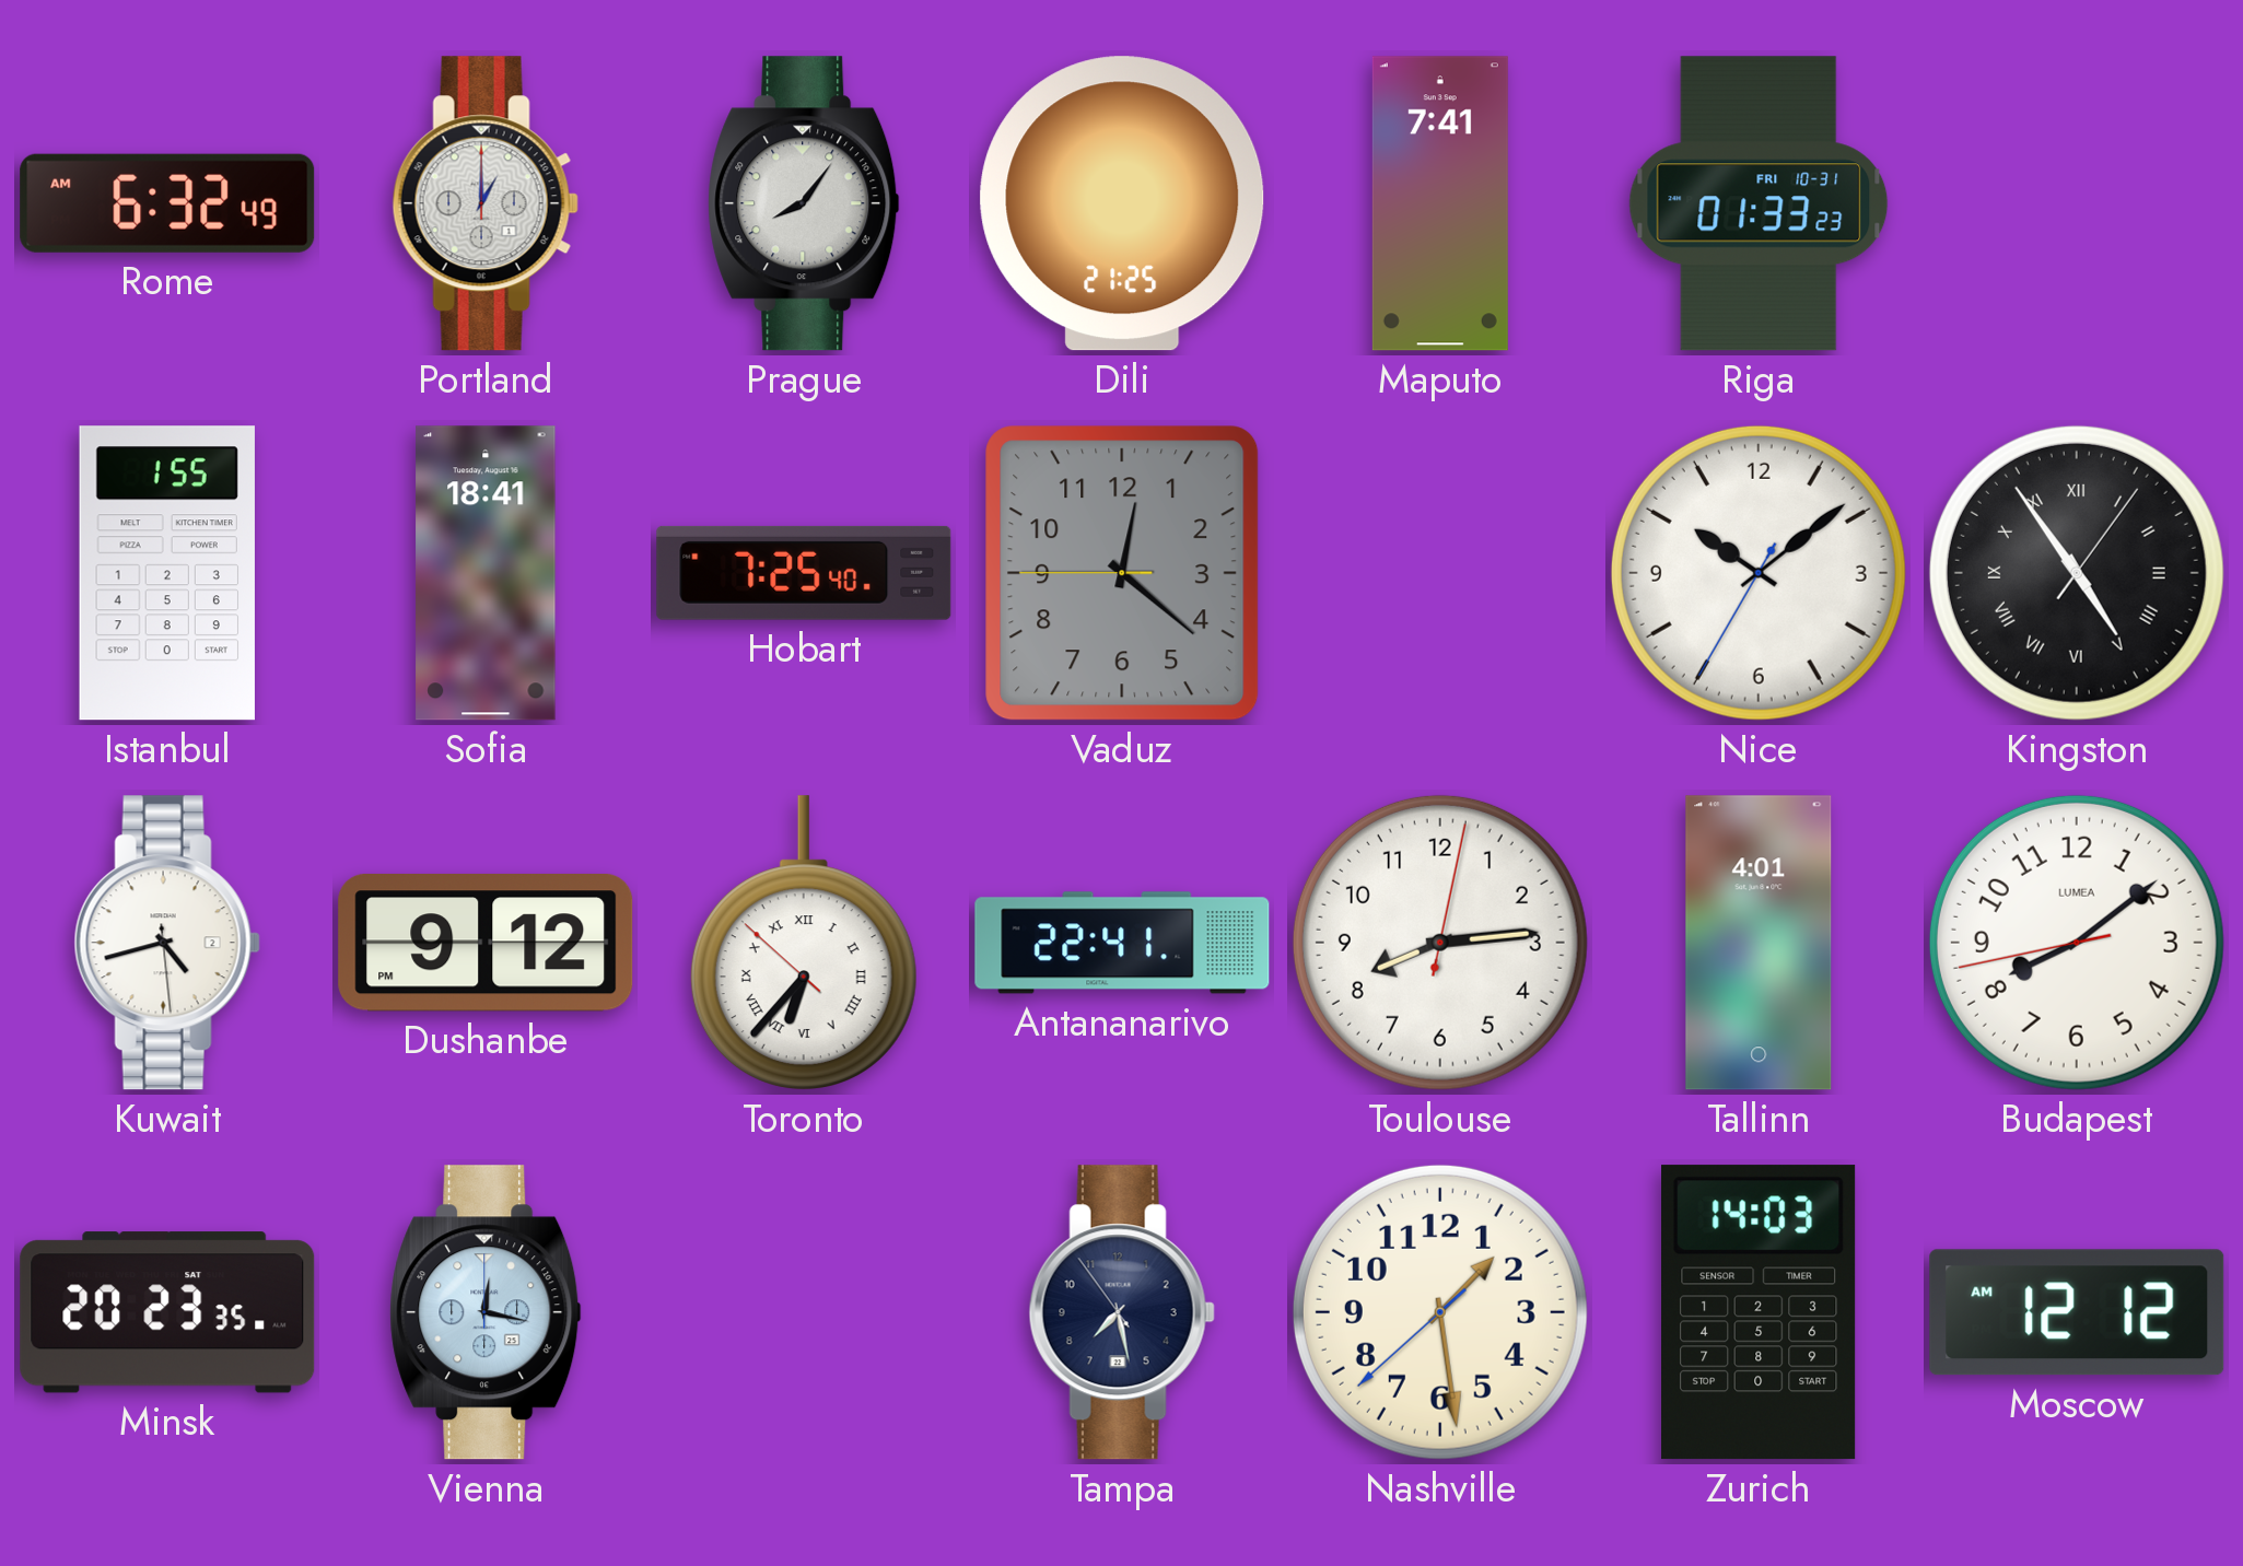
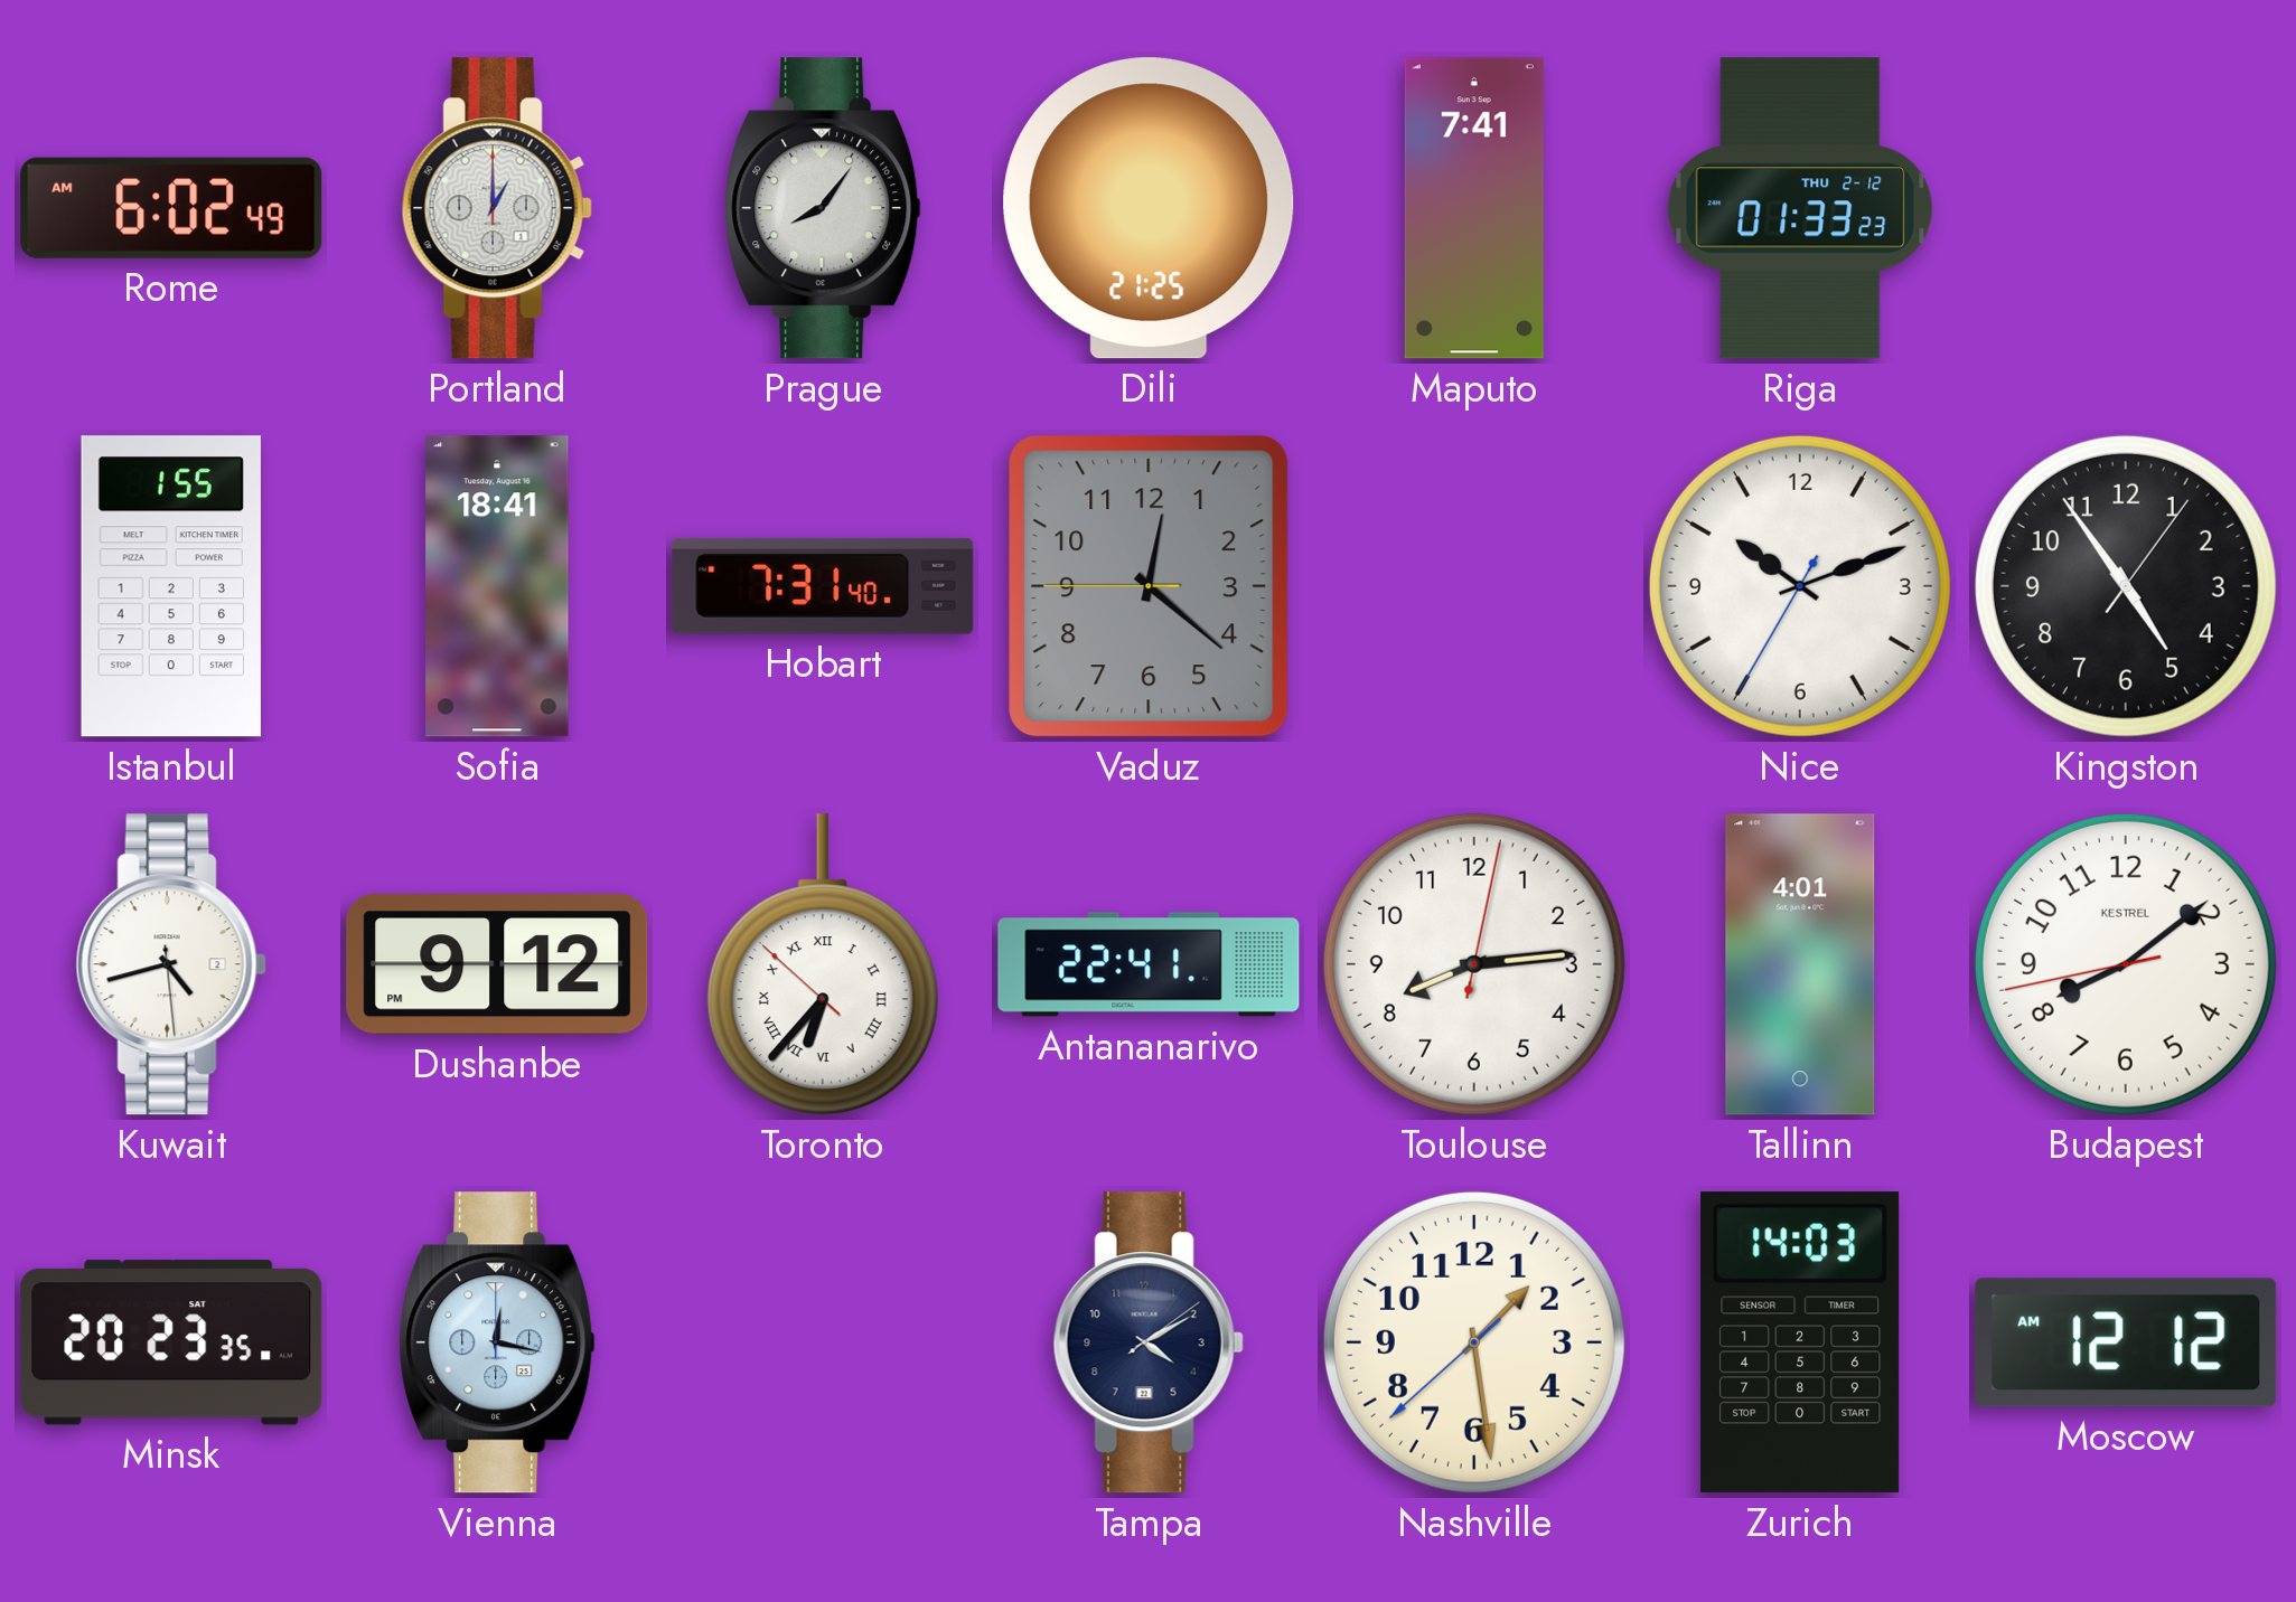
Rome: 6:32 -> 6:02 (171, 208)
Riga date: FRI 10-31 -> THU 2-12 (1800, 208)
Hobart: 7:25 -> 7:31 (823, 586)
Nice: 10:08 -> 10:11 (1800, 586)
Kingston numerals: Roman -> Arabic (2126, 586)
Budapest brand: LUMEA -> KESTREL (2126, 964)
Tampa: 7:27 -> 4:10 (1149, 1342)
